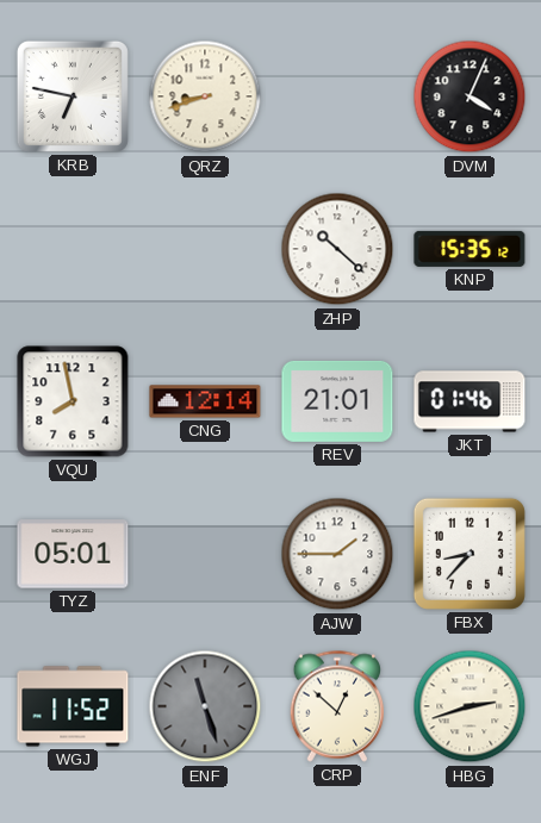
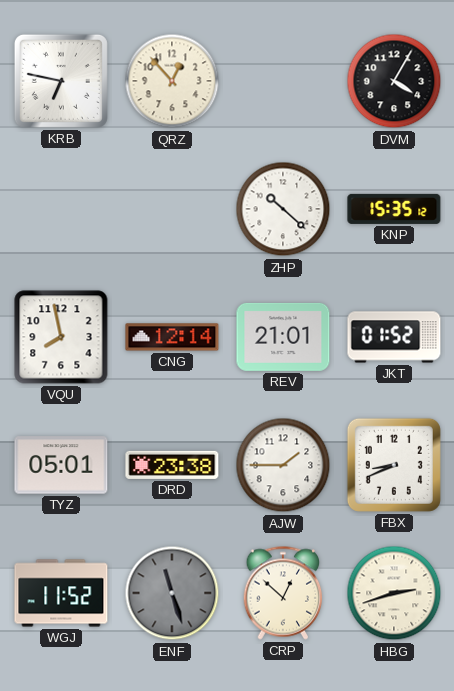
QRZ: 8:42 -> 12:53 (172, 81)
DVM: 4:04 -> 4:05 (394, 81)
JKT: 01:46 -> 01:52 (394, 337)
DRD: none -> 23:38 (172, 465)
FBX: 8:37 -> 8:41 (394, 465)
